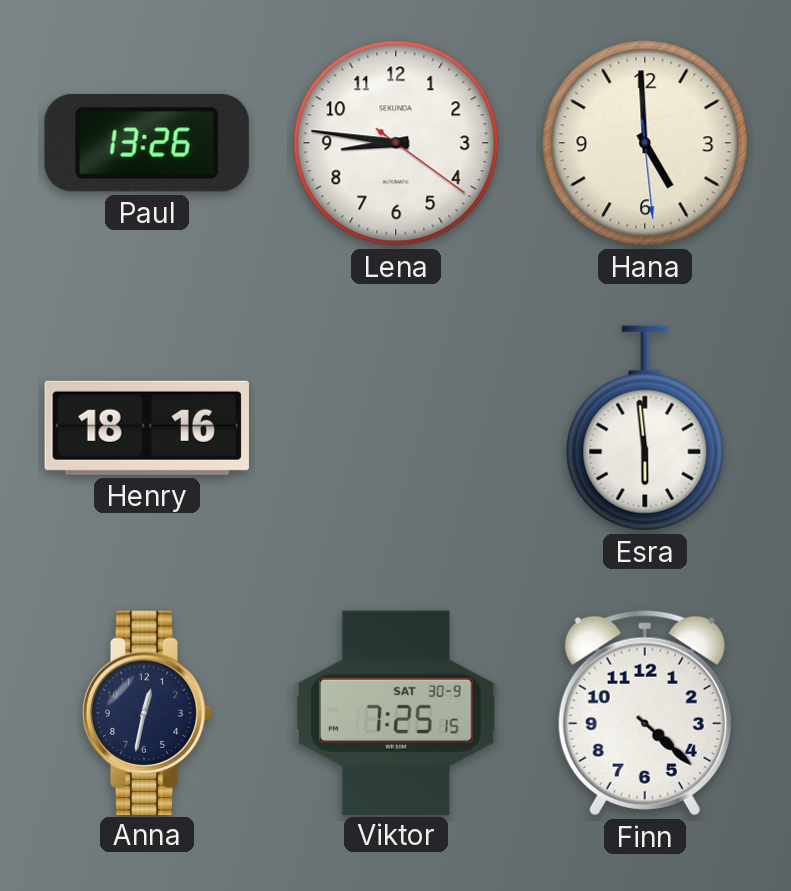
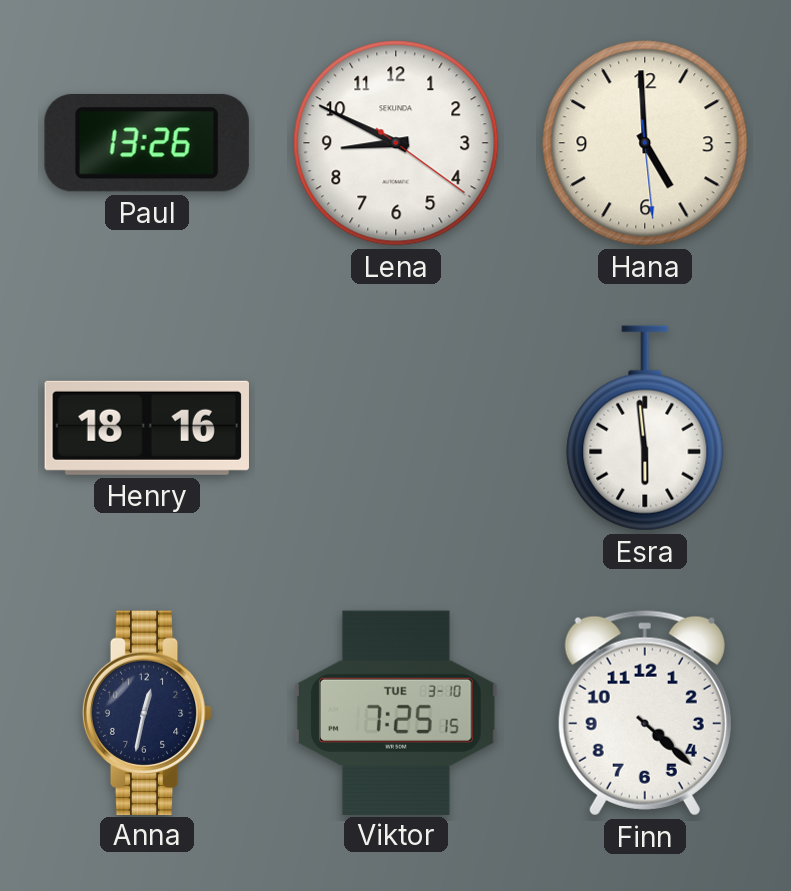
Lena: 8:46 -> 8:49 (396, 143)
Viktor date: SAT 30-9 -> TUE 3-10 (397, 712)
